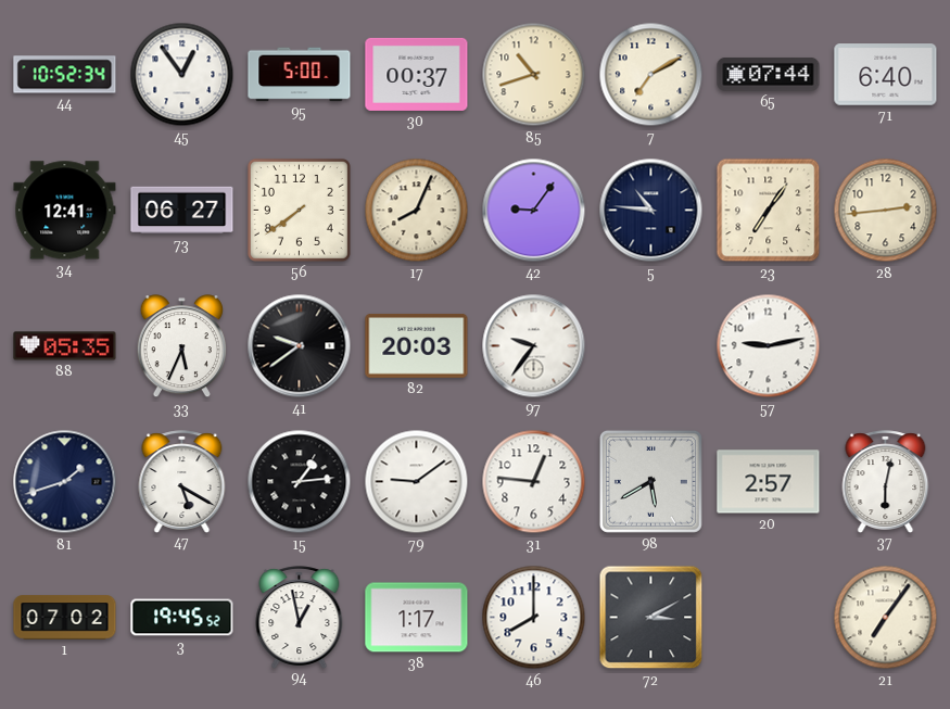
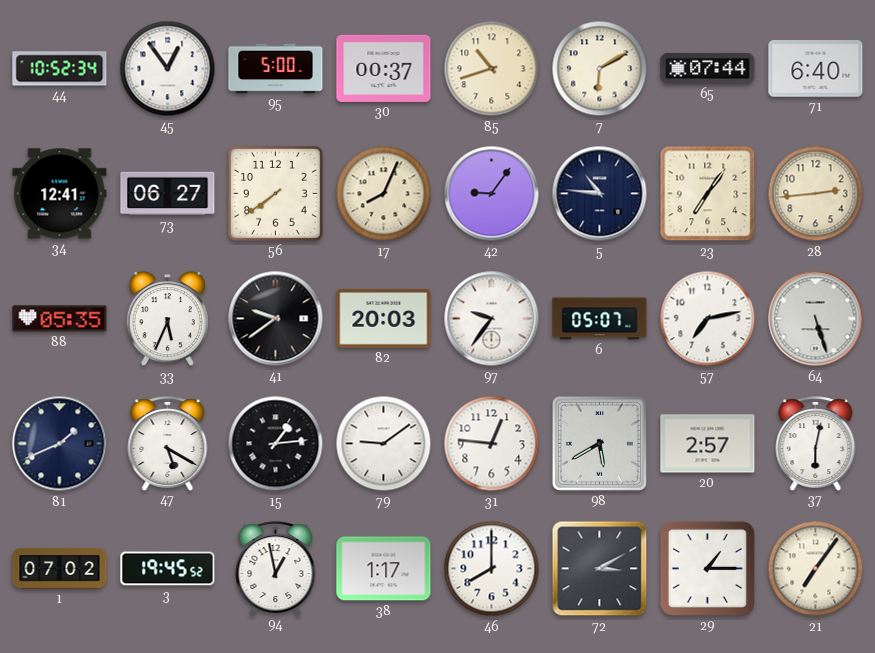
7: 7:10 -> 6:10 (600, 69)
6: none -> 05:07 (600, 319)
57: 9:13 -> 7:13 (708, 319)
64: none -> 5:27 (816, 319)
81: 1:42 -> 1:41 (60, 444)
29: none -> 1:15 (707, 568)
